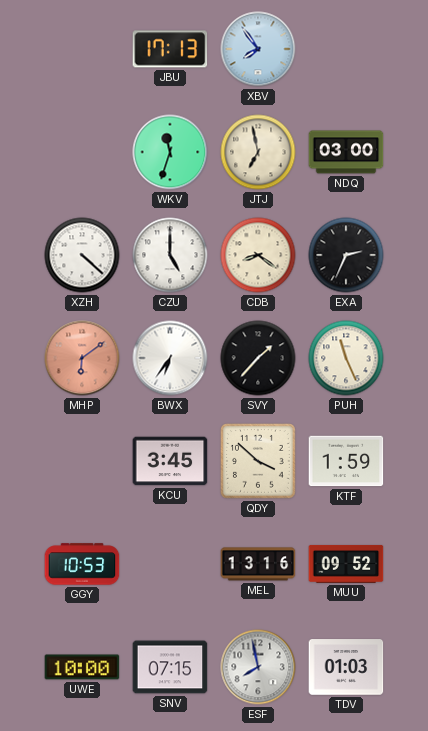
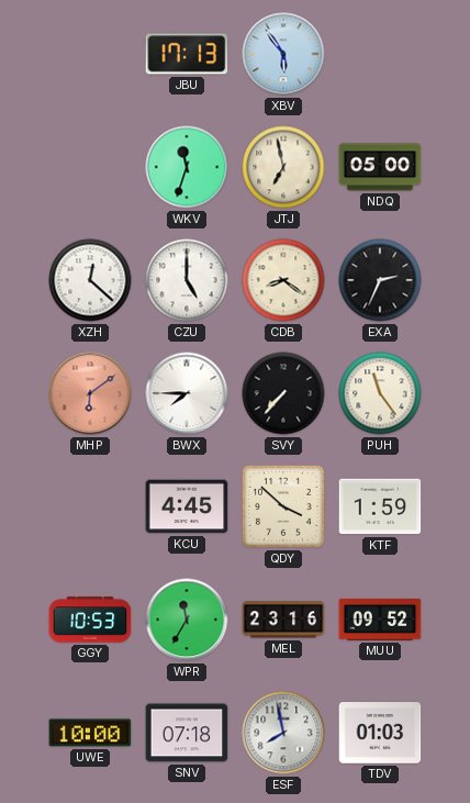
XBV: 7:54 -> 5:54 (283, 54)
NDQ: 03:00 -> 05:00 (380, 167)
XZH: 4:22 -> 12:22 (90, 280)
BWX: 6:36 -> 7:45 (187, 393)
SVY: 1:37 -> 7:37 (283, 393)
PUH: 11:26 -> 11:24 (380, 393)
KCU: 3:45 -> 4:45 (187, 506)
WPR: none -> 11:35 (187, 620)
MEL: 13:16 -> 23:16 (283, 620)
SNV: 07:15 -> 07:18 (187, 733)
